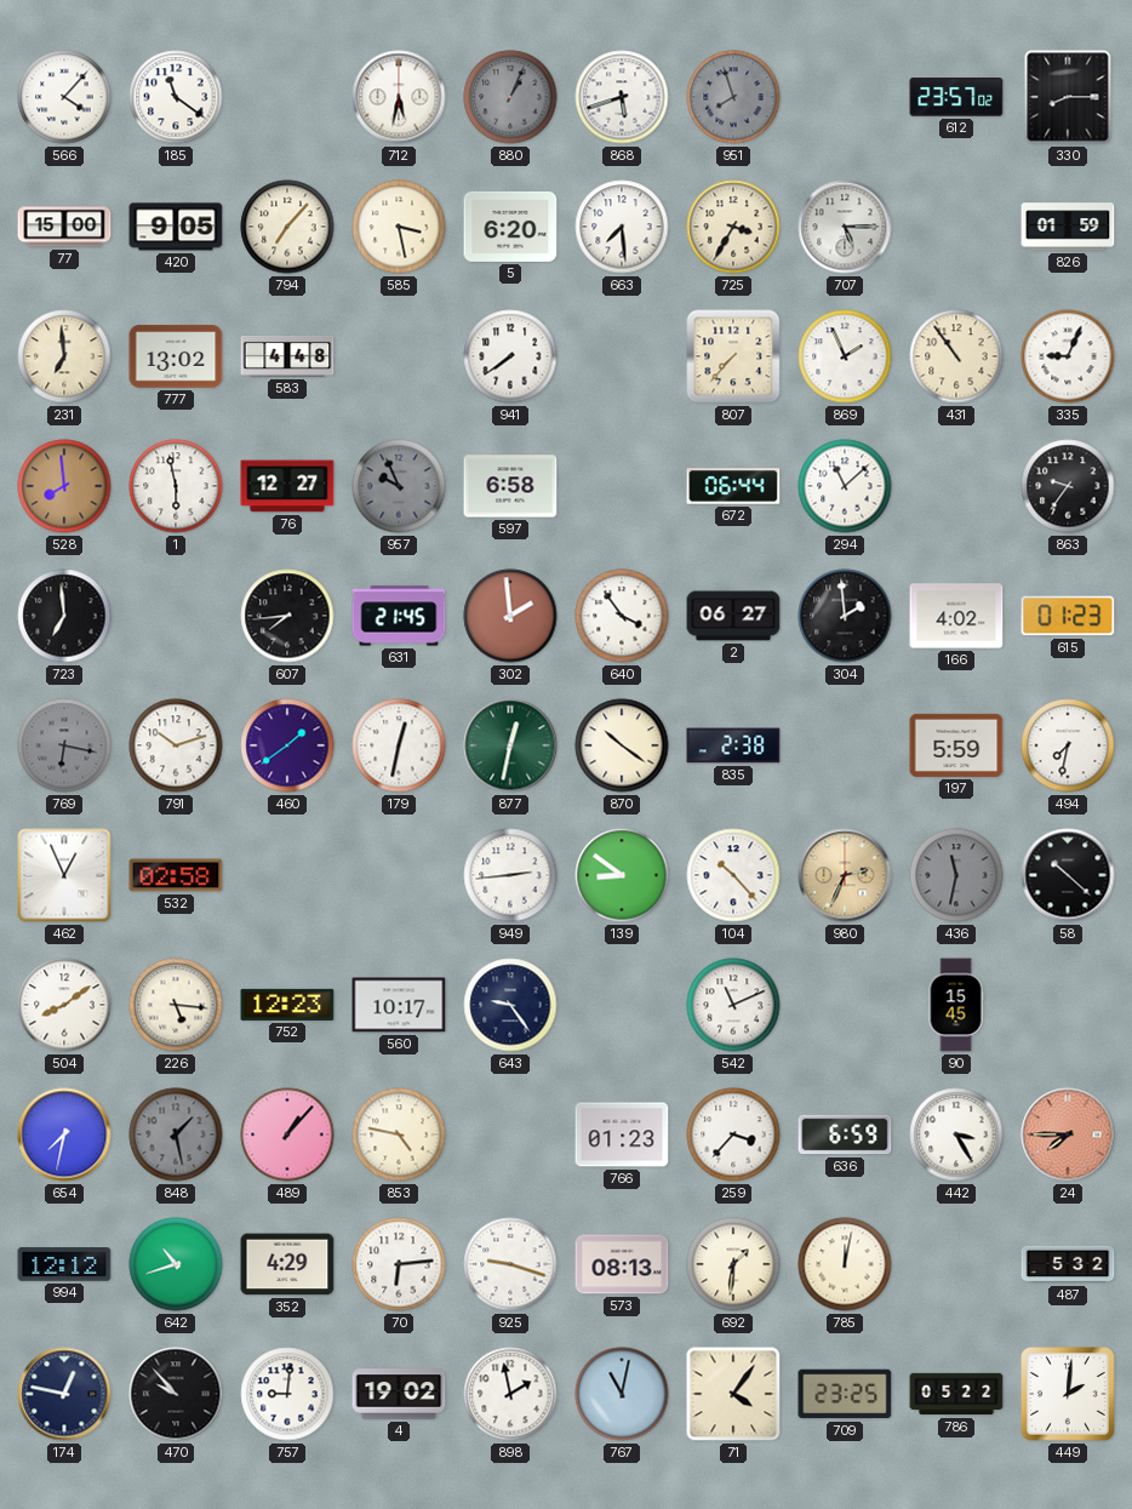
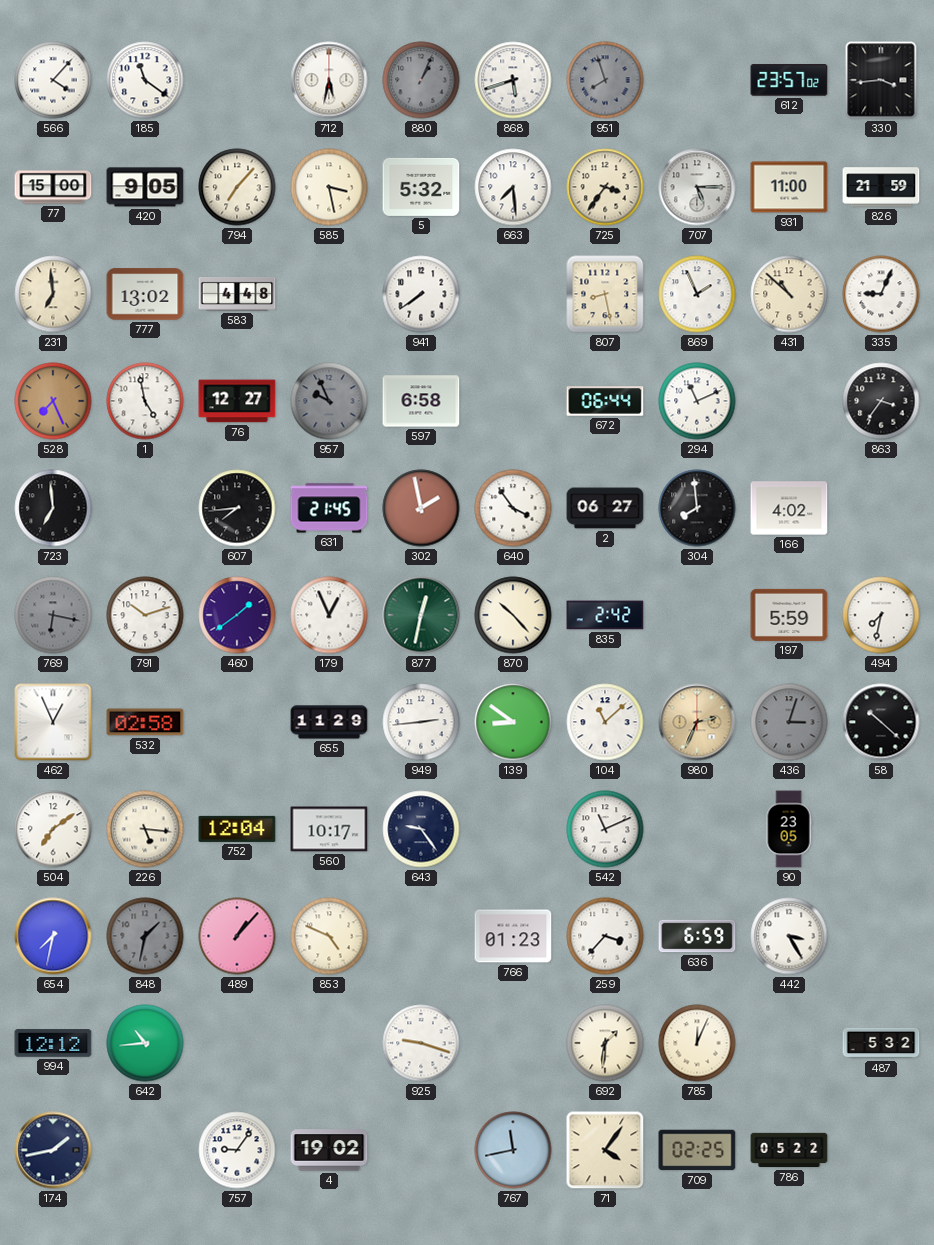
330: 8:15 -> 3:44 (881, 80)
5: 6:20 -> 5:32 (421, 187)
725: 3:35 -> 3:36 (605, 187)
931: none -> 11:00 (789, 187)
826: 01:59 -> 21:59 (881, 187)
807: 7:37 -> 8:28 (605, 294)
431: 10:54 -> 10:52 (789, 294)
528: 7:59 -> 7:26 (53, 401)
1: 5:58 -> 4:58 (145, 401)
294: 11:08 -> 11:11 (697, 401)
863: 9:36 -> 3:36 (881, 401)
302: 1:59 -> 1:58 (421, 508)
304: 1:59 -> 7:59 (697, 508)
615: 01:23 -> none (1068, 616)
179: 12:32 -> 12:56 (329, 615)
870: 10:21 -> 10:23 (513, 615)
835: 2:38 -> 2:42 (605, 615)
655: none -> 11:29 (329, 722)
104: 10:23 -> 11:08 (605, 722)
436: 11:32 -> 3:03 (789, 722)
504: 8:09 -> 7:09 (53, 829)
752: 12:23 -> 12:04 (237, 829)
90: 15:45 -> 23:05 (789, 829)
848: 1:28 -> 1:32 (145, 936)
853: 4:47 -> 4:49 (329, 936)
24: 7:45 -> none (1068, 1134)
642: 10:42 -> 10:44 (145, 1043)
352: 4:29 -> none (287, 1264)
70: 6:14 -> none (399, 1264)
573: 08:13 -> none (622, 1264)
785: 12:02 -> 12:04 (697, 1043)
174: 12:47 -> 1:43 (53, 1150)
470: 9:53 -> none (176, 1394)
757: 9:01 -> 9:06 (237, 1150)
898: 1:58 -> none (510, 1394)
767: 11:02 -> 11:43 (513, 1150)
709: 23:25 -> 02:25 (697, 1150)
449: 2:01 -> none (1069, 1395)
